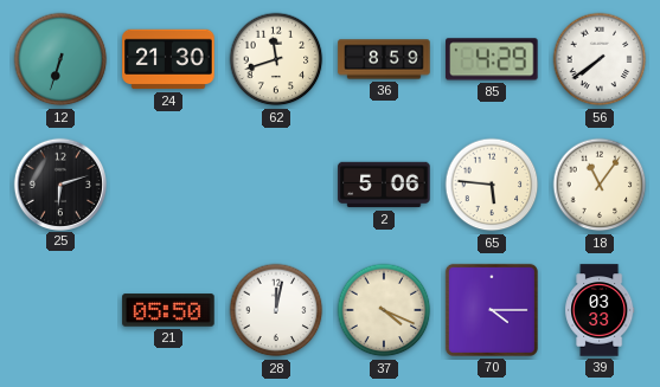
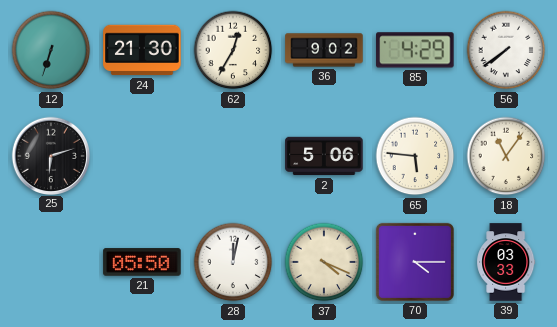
62: 11:42 -> 12:35 (233, 50)
36: 8:59 -> 9:02 (324, 50)
